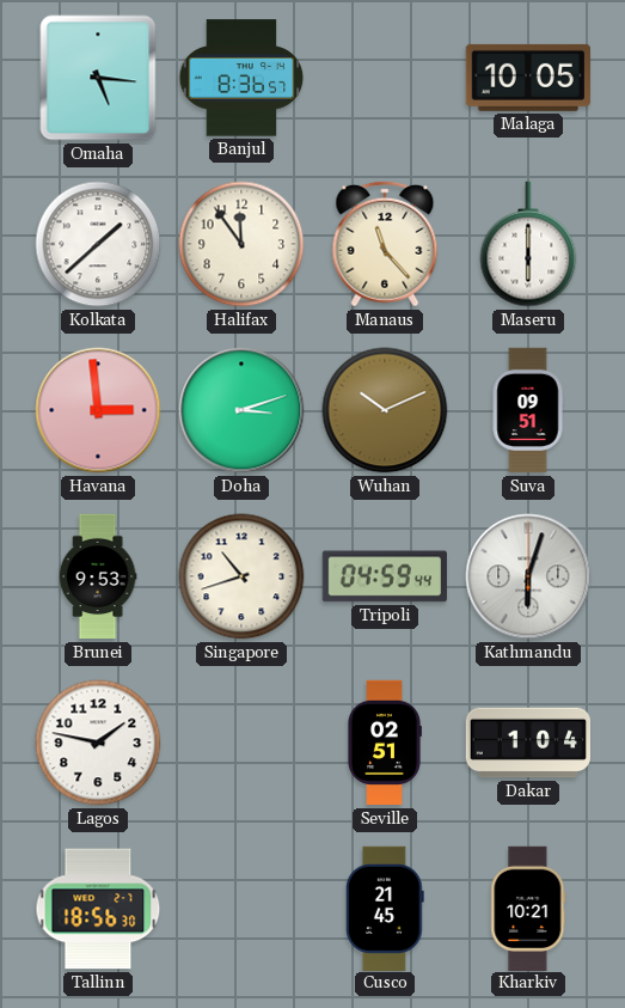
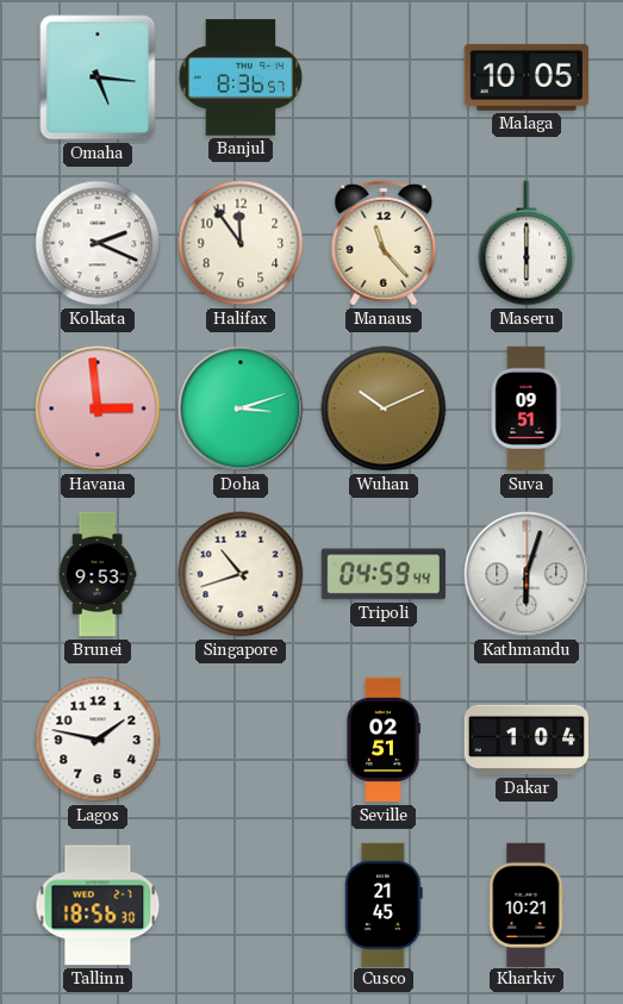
Kolkata: 1:38 -> 2:19 (98, 243)
